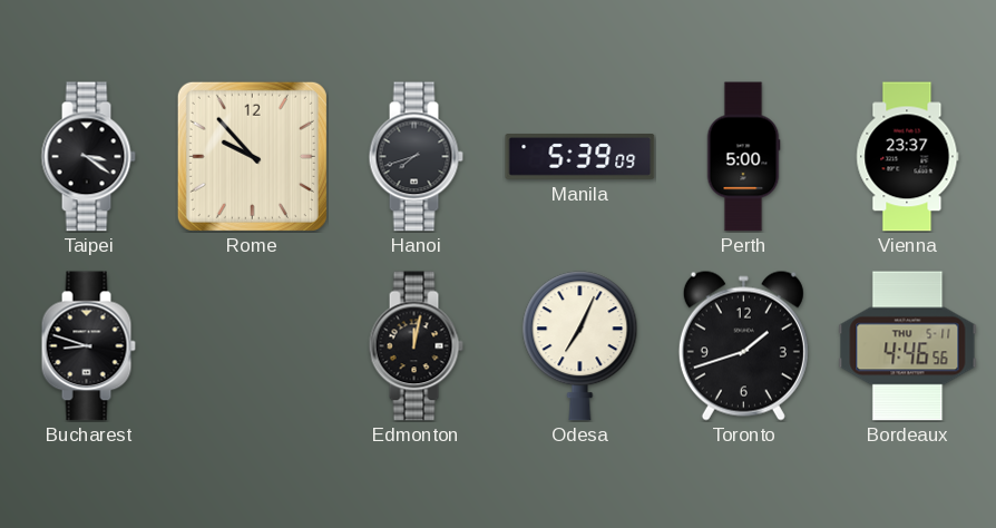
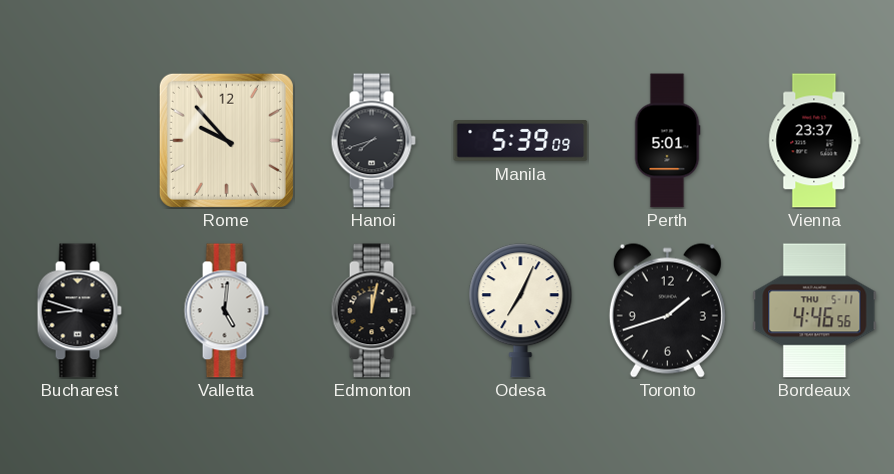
Taipei: 3:21 -> none (88, 157)
Perth: 5:00 -> 5:01 (667, 141)
Valletta: none -> 5:01 (226, 311)
